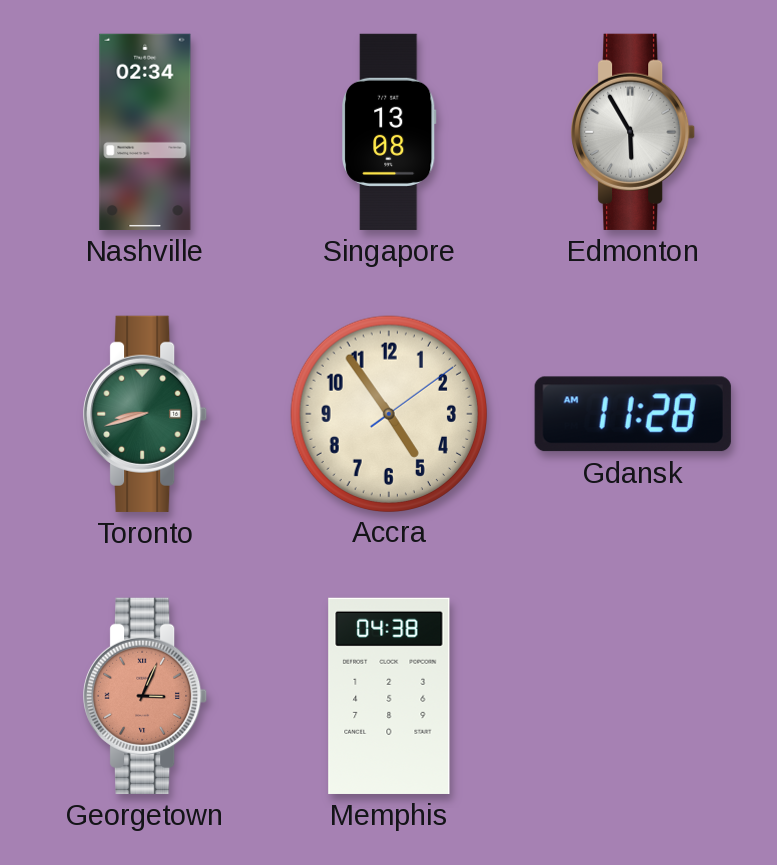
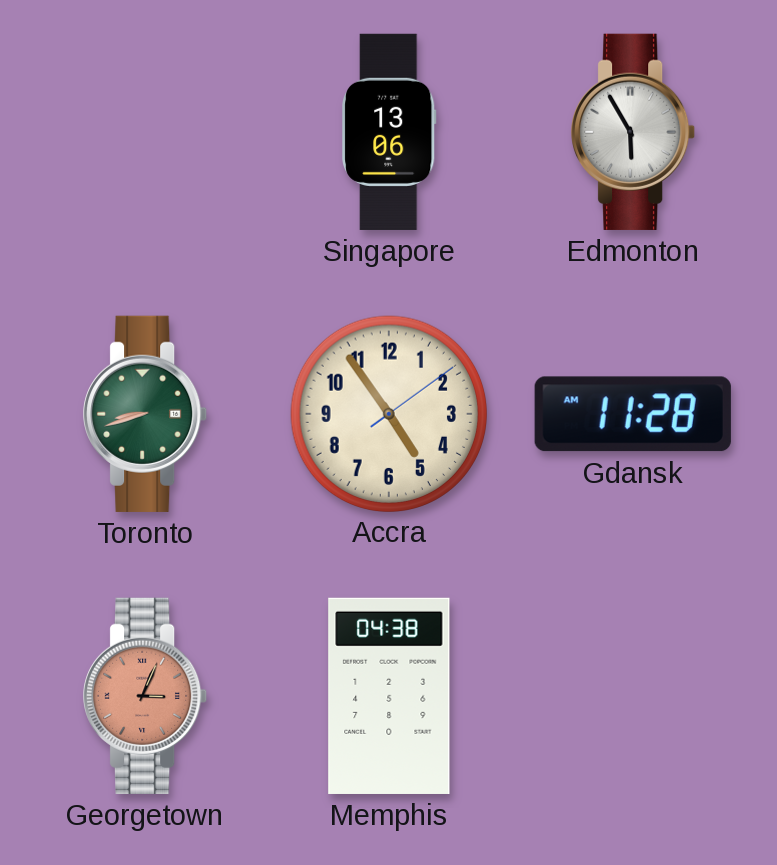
Nashville: 02:34 -> none (145, 132)
Singapore: 13:08 -> 13:06 (390, 132)
